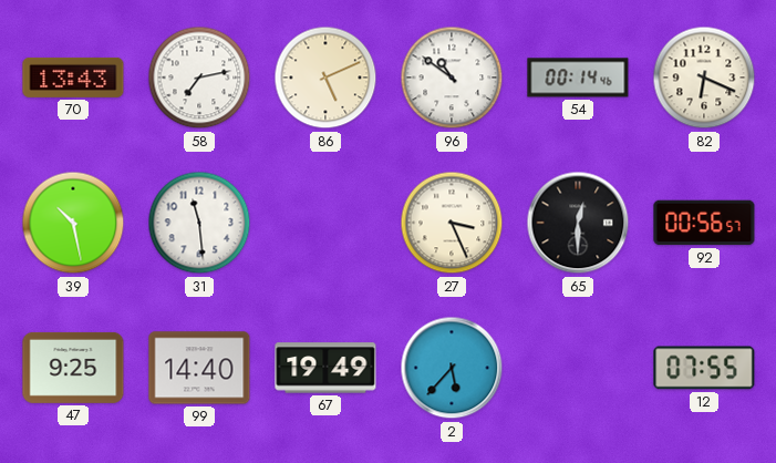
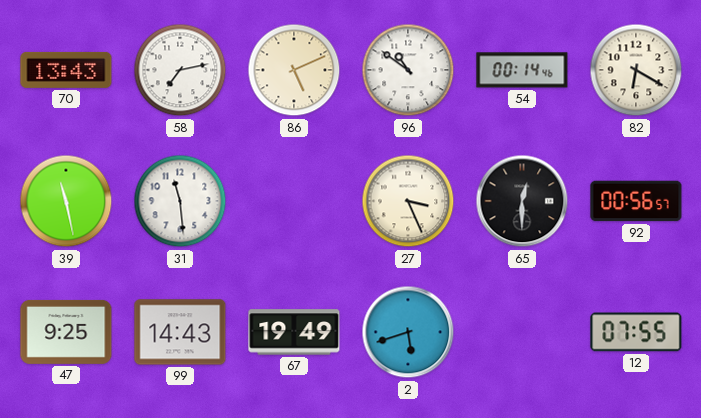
82: 6:19 -> 6:20 (636, 70)
39: 10:28 -> 11:28 (66, 201)
99: 14:40 -> 14:43 (180, 332)
2: 5:37 -> 5:42 (408, 332)
